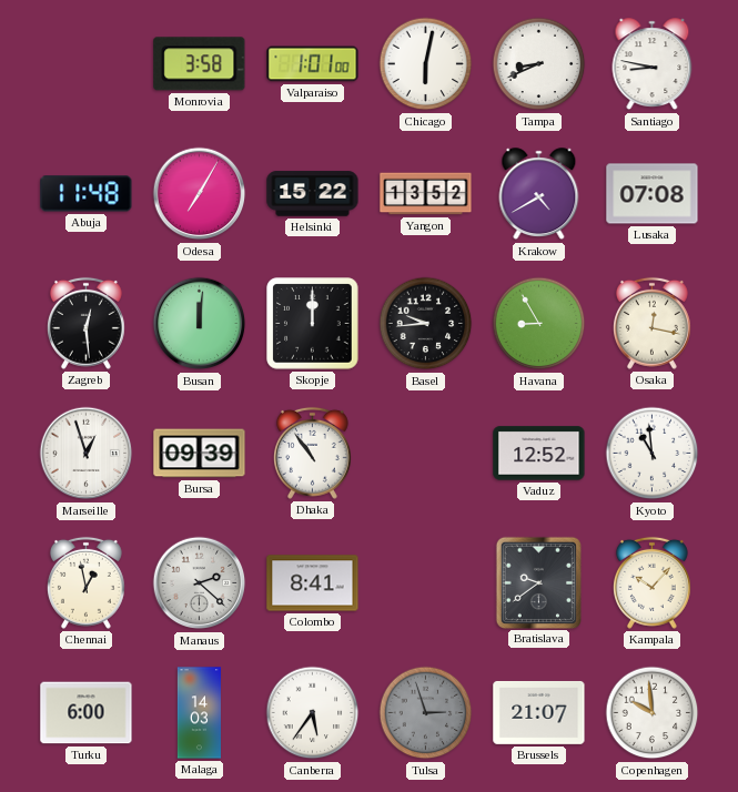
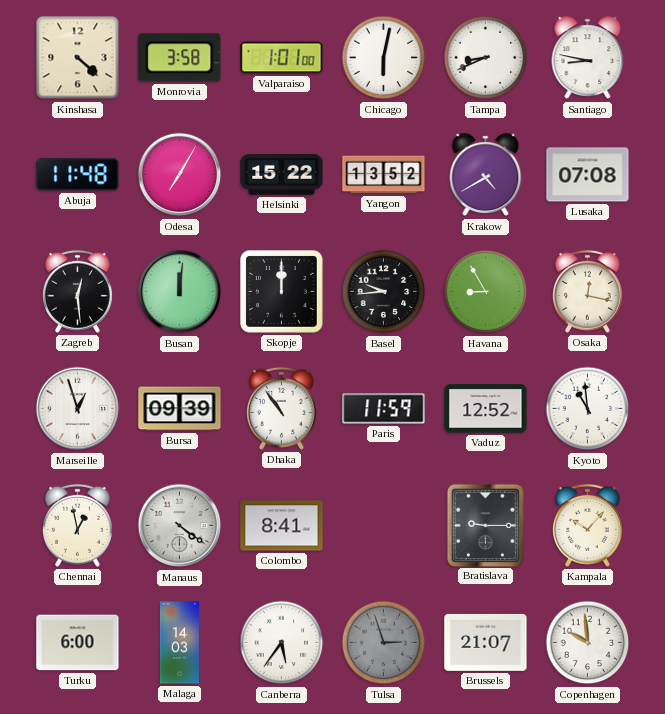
Kinshasa: none -> 4:22 (78, 58)
Paris: none -> 11:59 (384, 409)
Manaus: 2:22 -> 4:21 (180, 526)
Bratislava: 9:39 -> 9:15 (485, 525)
